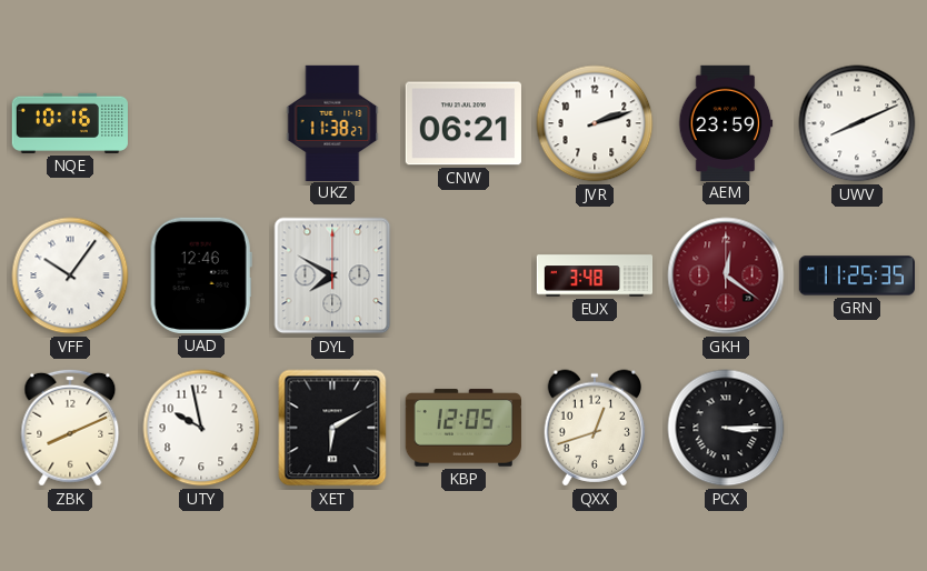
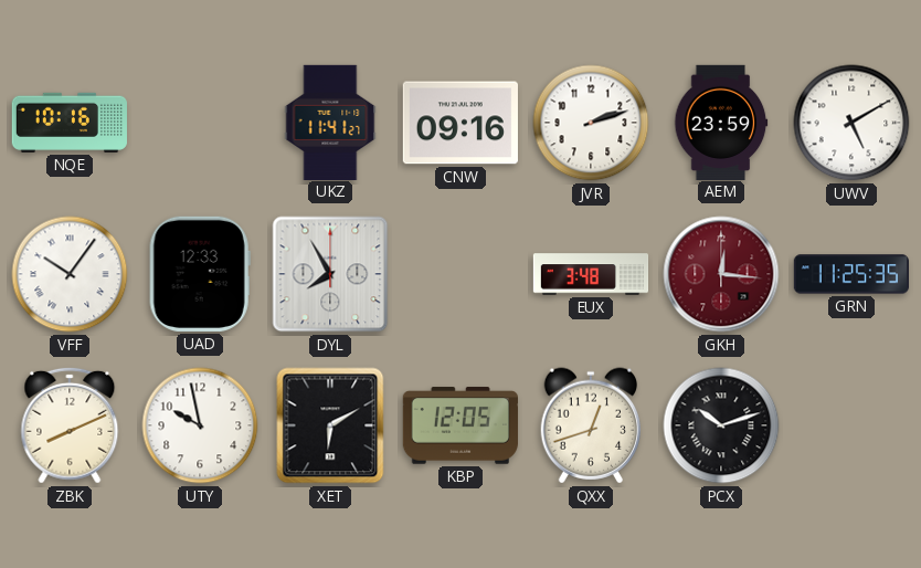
UKZ: 11:38 -> 11:41 (330, 122)
CNW: 06:21 -> 09:16 (460, 123)
UWV: 8:11 -> 5:10 (851, 123)
UAD: 12:46 -> 12:33 (200, 274)
DYL: 7:50 -> 7:55 (330, 274)
GKH: 12:21 -> 12:16 (721, 274)
PCX: 3:15 -> 10:12 (721, 425)
